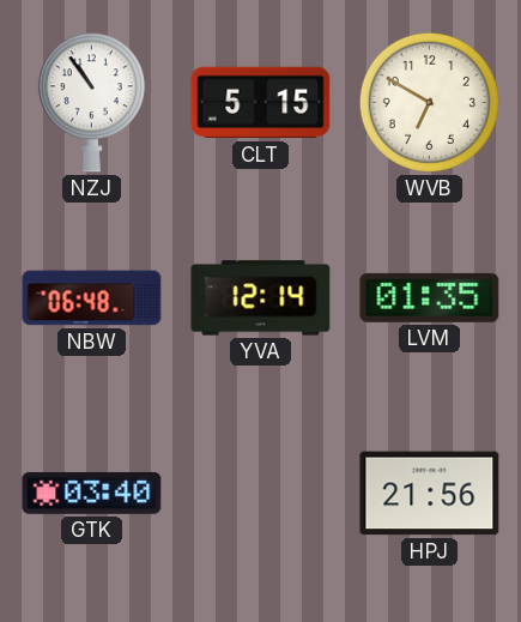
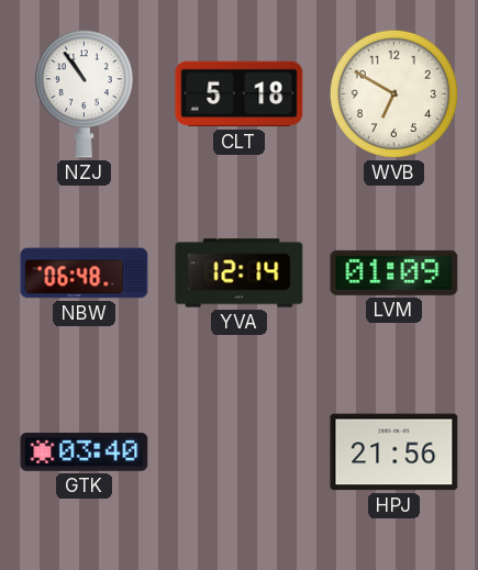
CLT: 5:15 -> 5:18 (240, 94)
LVM: 01:35 -> 01:09 (394, 272)
